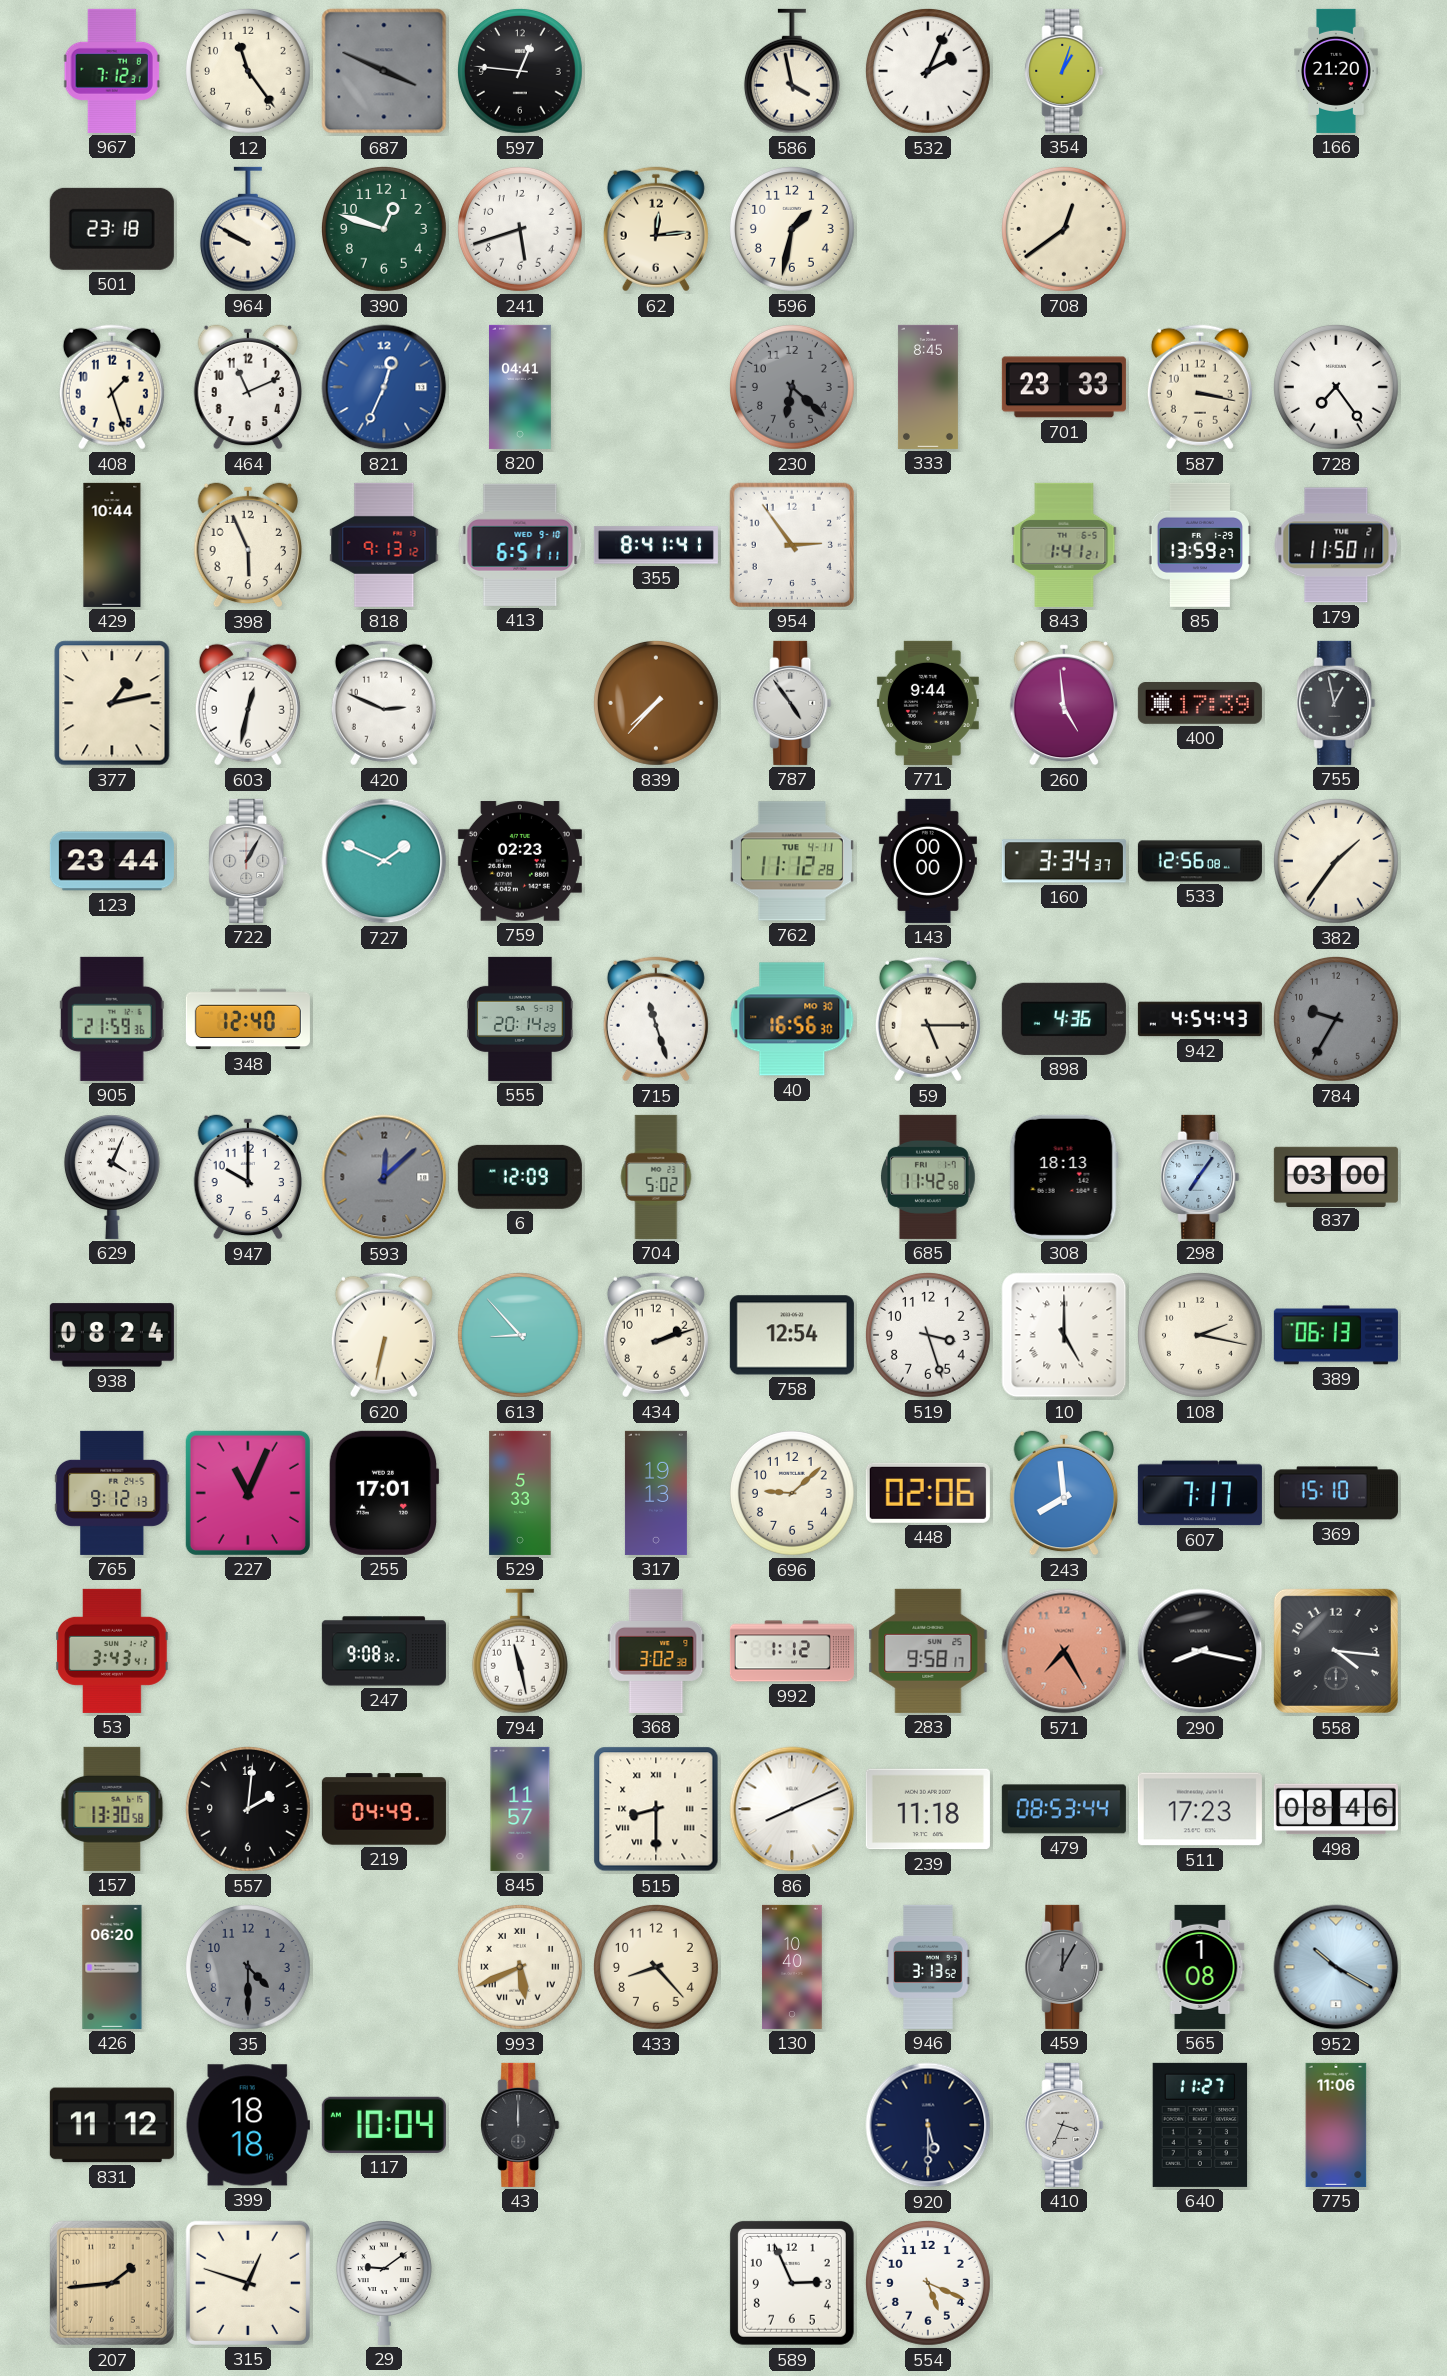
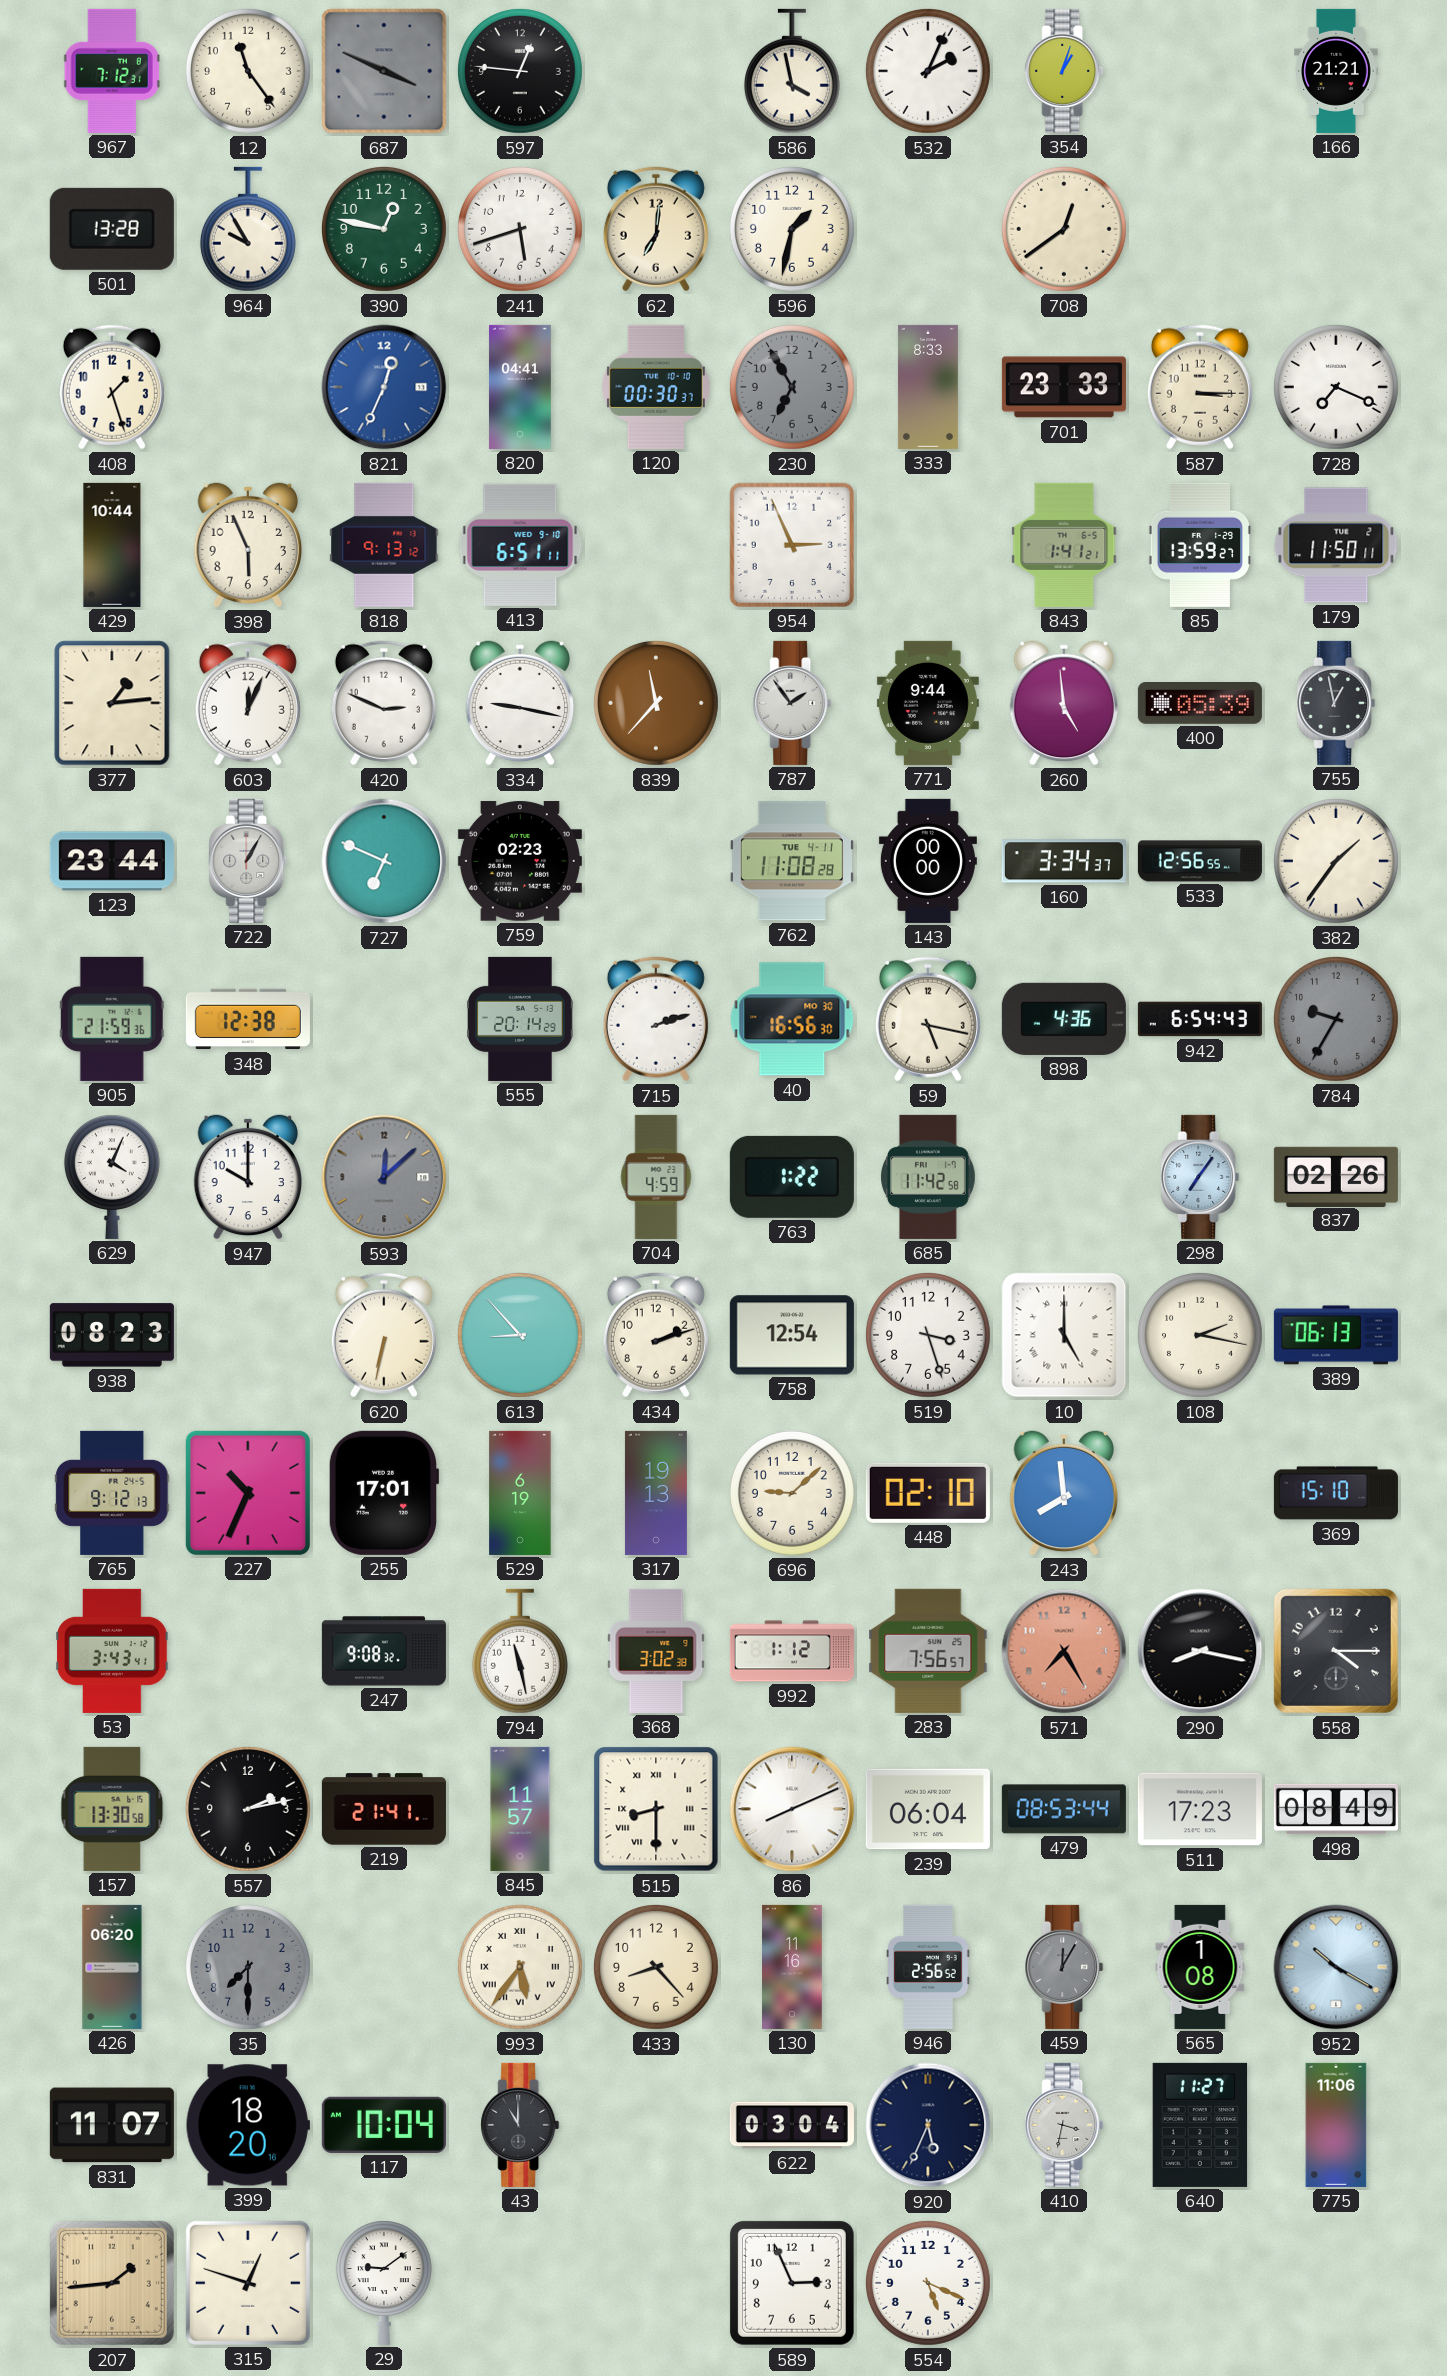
166: 21:20 -> 21:21 (1336, 71)
501: 23:18 -> 13:28 (112, 229)
964: 9:50 -> 9:55 (248, 229)
390: 12:48 -> 12:47 (384, 229)
62: 12:14 -> 7:01 (656, 229)
464: 11:11 -> none (247, 387)
120: none -> 00:30 (656, 387)
230: 6:22 -> 6:55 (792, 387)
333: 8:45 -> 8:33 (928, 387)
587: 3:17 -> 3:15 (1200, 387)
728: 7:24 -> 7:19 (1336, 387)
355: 8:41 -> none (656, 545)
954: 2:54 -> 2:56 (792, 545)
377: 1:13 -> 1:14 (112, 703)
603: 12:32 -> 12:04 (248, 703)
334: none -> 9:17 (519, 703)
839: 7:37 -> 11:37 (656, 703)
787: 4:54 -> 1:54 (792, 703)
400: 17:39 -> 05:39 (1200, 704)
727: 1:49 -> 6:49 (384, 861)
762: 11:12 -> 11:08 (792, 861)
533: 12:56:08 -> 12:56:55 (1200, 861)
348: 12:40 -> 12:38 (248, 1019)
715: 11:27 -> 2:12 (656, 1019)
59: 5:15 -> 5:17 (928, 1019)
942: 4:54 -> 6:54 (1200, 1019)
6: 12:09 -> none (520, 1177)
704: 5:02 -> 4:59 (656, 1177)
763: none -> 1:22 (792, 1177)
308: 18:13 -> none (1064, 1177)
837: 03:00 -> 02:26 (1336, 1176)
938: 08:24 -> 08:23 (112, 1335)
227: 11:04 -> 10:34 (248, 1493)
529: 5:33 -> 6:19 (520, 1493)
448: 02:06 -> 02:10 (928, 1493)
607: 7:17 -> none (1200, 1493)
283: 9:58 -> 7:56 (928, 1651)
558: 4:16 -> 4:15 (1336, 1651)
557: 2:01 -> 2:13 (248, 1809)
219: 04:49 -> 21:41 (384, 1809)
239: 11:18 -> 06:04 (928, 1809)
498: 08:46 -> 08:49 (1336, 1809)
35: 4:30 -> 7:30 (248, 1967)
993: 5:41 -> 5:36 (520, 1967)
130: 10:40 -> 11:16 (792, 1967)
946: 3:13 -> 2:56 (928, 1967)
831: 11:12 -> 11:07 (112, 2125)
399: 18:18 -> 18:20 (248, 2125)
43: 12:00 -> 11:00 (520, 2125)
622: none -> 03:04 (792, 2125)
920: 5:30 -> 5:34 (928, 2125)
410: 3:34 -> 3:32 (1064, 2125)
